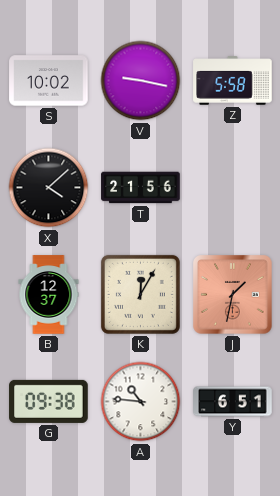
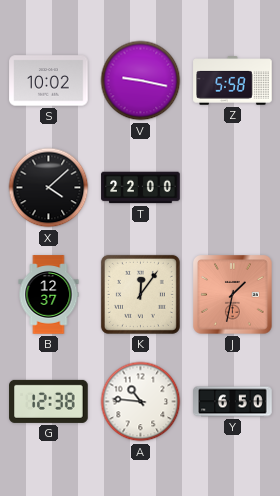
T: 21:56 -> 22:00 (141, 188)
K: 12:05 -> 12:06 (140, 294)
G: 09:38 -> 12:38 (49, 401)
Y: 6:51 -> 6:50 (233, 402)
